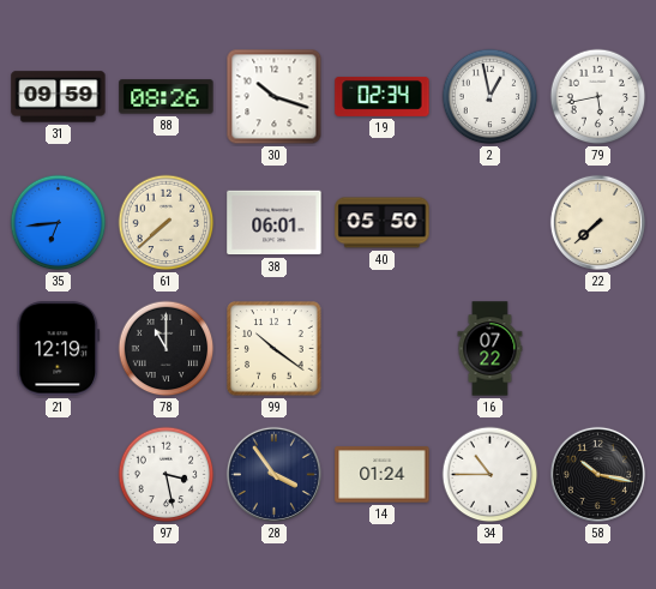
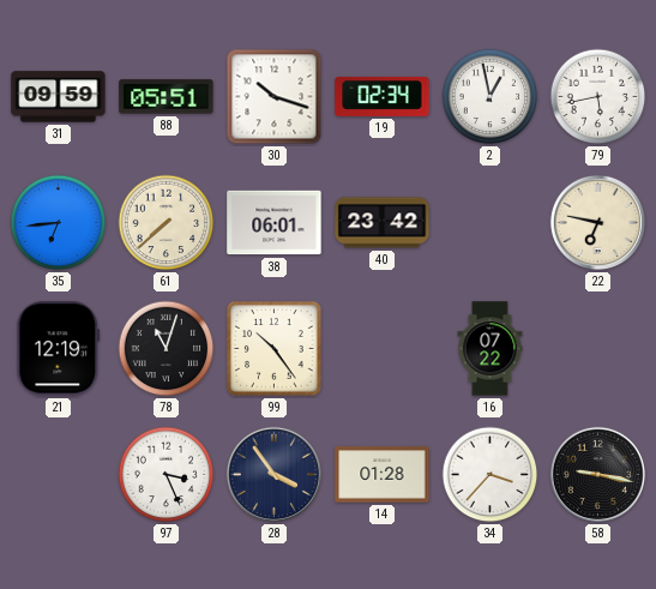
88: 08:26 -> 05:51 (167, 97)
40: 05:50 -> 23:42 (383, 223)
22: 7:38 -> 6:47 (597, 222)
78: 11:00 -> 11:03 (167, 349)
99: 10:21 -> 10:24 (275, 349)
97: 3:28 -> 3:26 (167, 475)
14: 01:24 -> 01:28 (383, 475)
34: 10:45 -> 3:37 (491, 475)
58: 10:17 -> 9:17 (597, 474)
